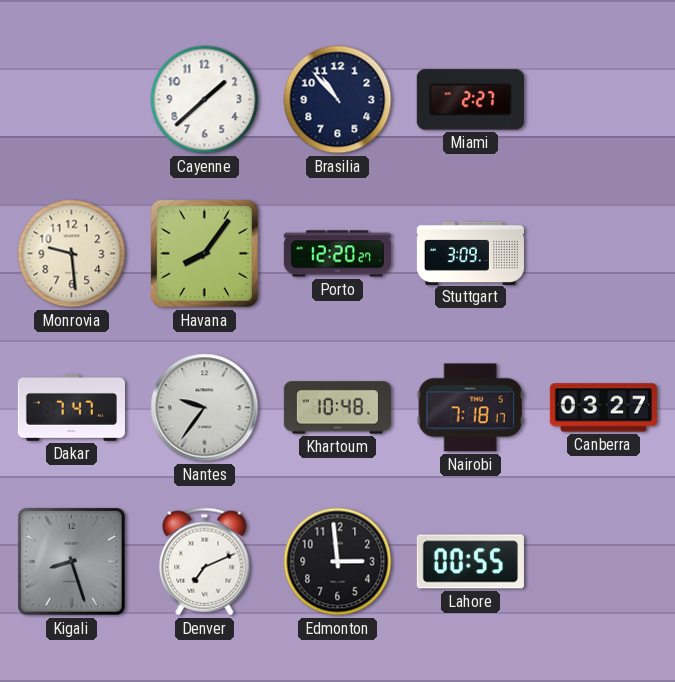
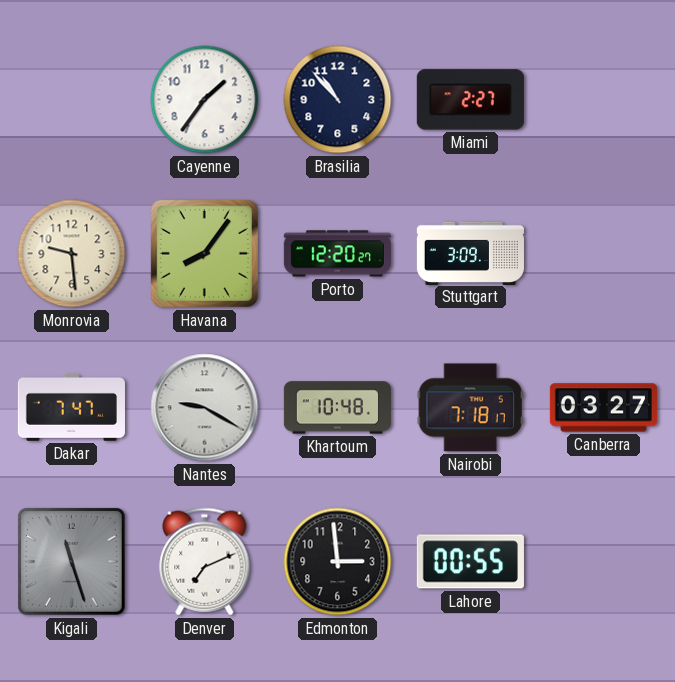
Cayenne: 1:38 -> 1:36 (205, 100)
Nantes: 9:36 -> 9:20 (205, 408)
Kigali: 8:27 -> 11:27 (72, 562)
